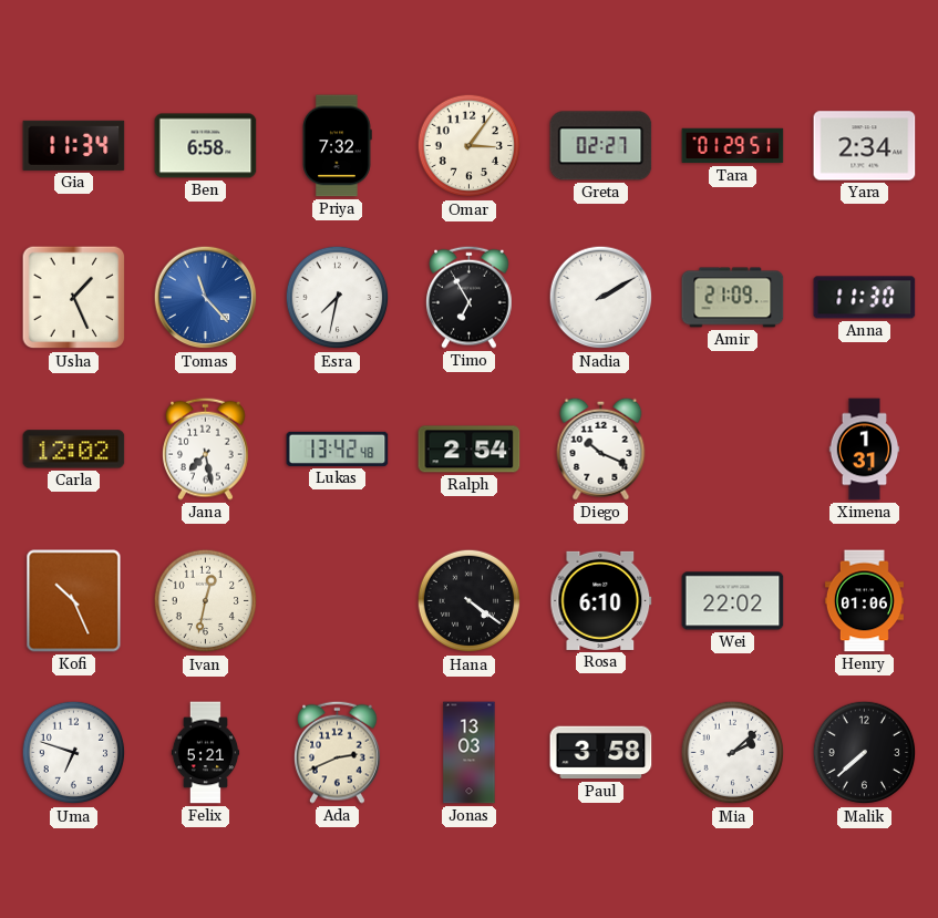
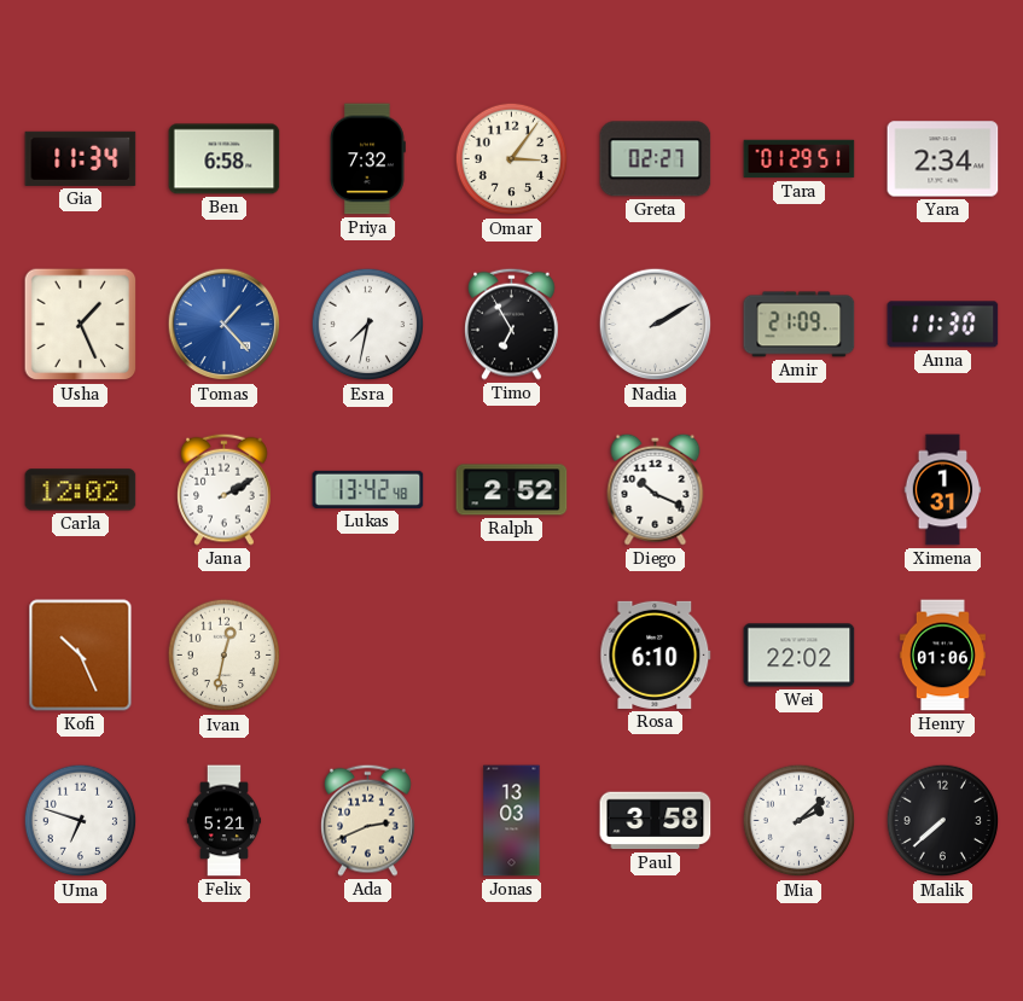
Tomas: 11:23 -> 1:23 (225, 325)
Jana: 7:28 -> 2:10 (225, 489)
Ralph: 2:54 -> 2:52 (512, 490)
Hana: 4:21 -> none (470, 601)
